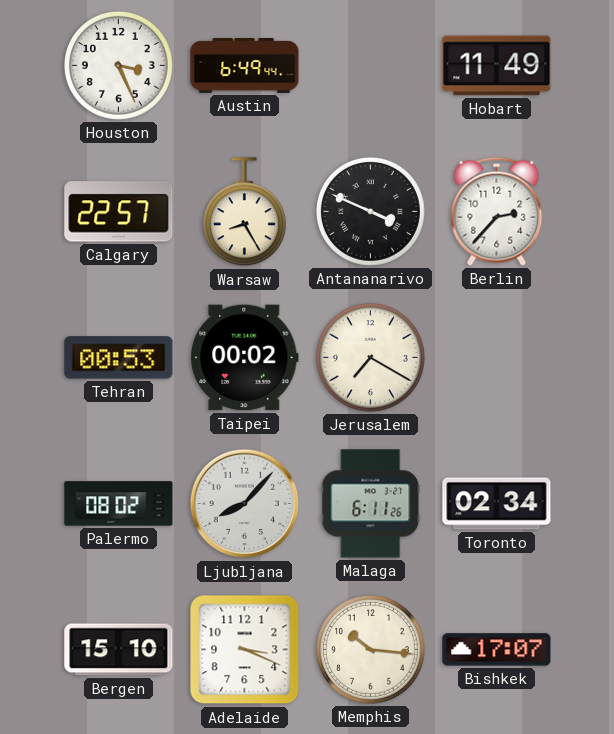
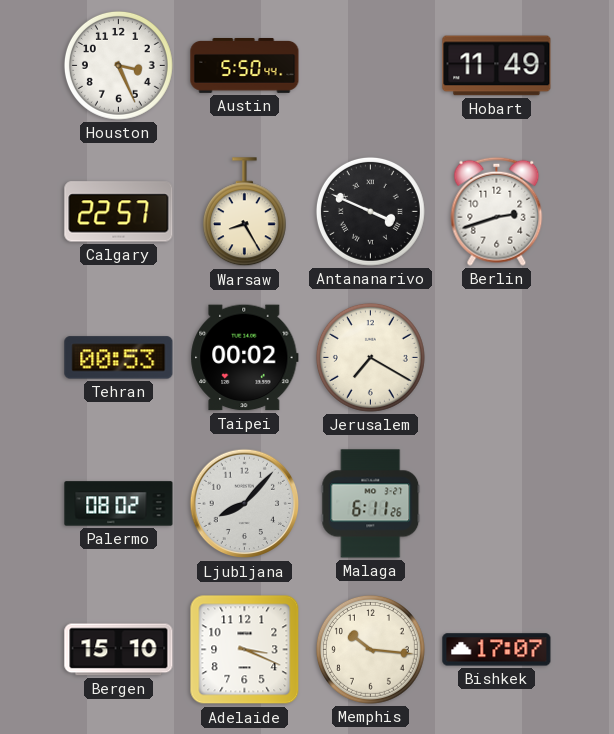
Austin: 6:49 -> 5:50 (245, 66)
Berlin: 2:37 -> 2:42 (497, 211)
Toronto: 02:34 -> none (497, 504)
